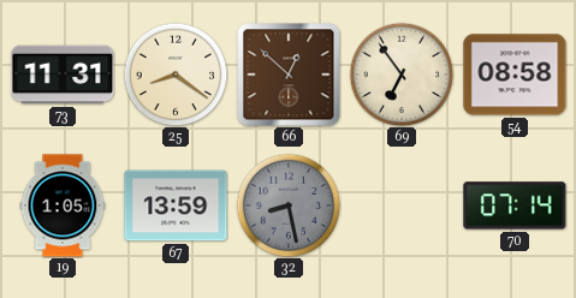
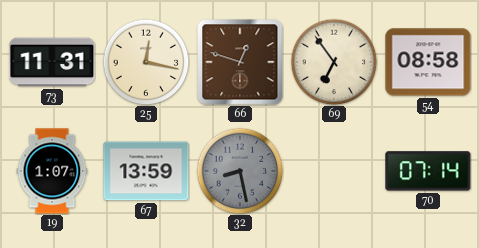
25: 8:21 -> 12:17 (146, 62)
66: 12:52 -> 12:48 (240, 62)
19: 1:05 -> 1:07 (52, 171)
